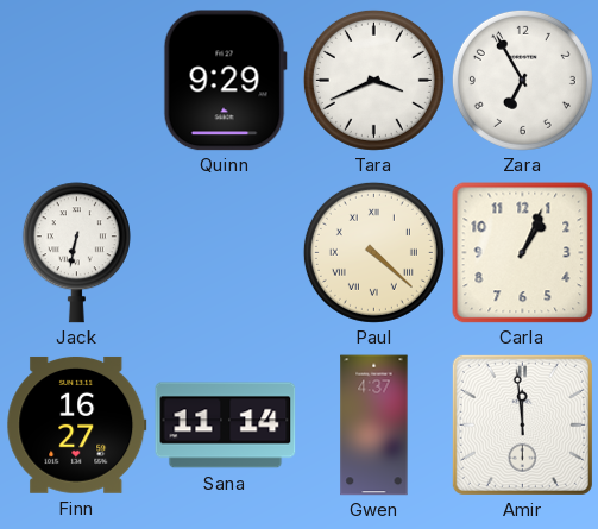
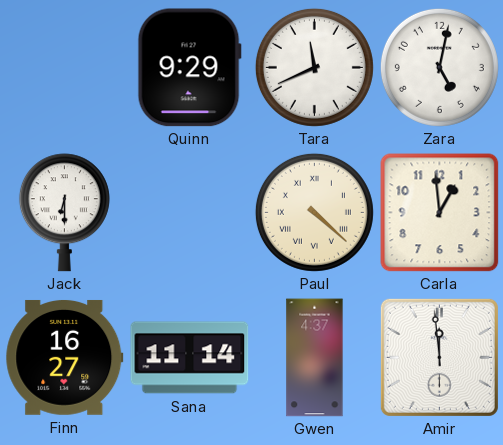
Tara: 3:41 -> 11:41 (314, 67)
Zara: 6:55 -> 5:02 (439, 67)
Jack: 6:32 -> 6:30 (64, 213)
Carla: 1:04 -> 12:59 (440, 213)
